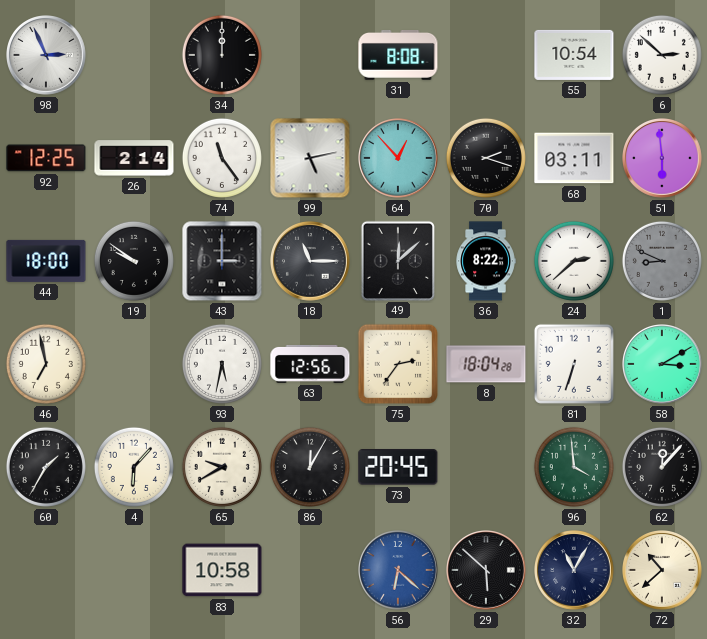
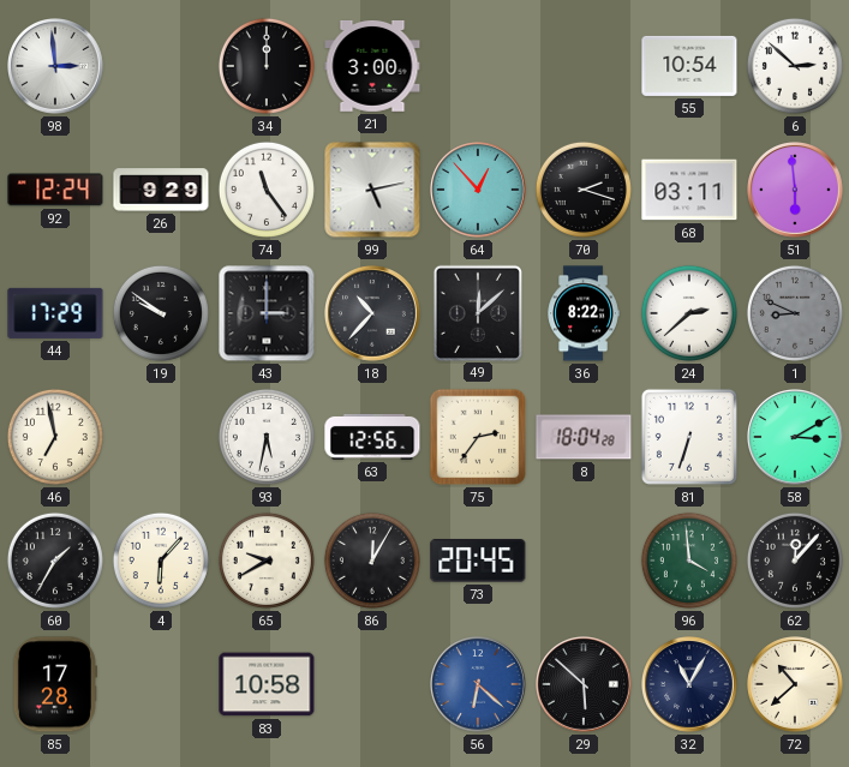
98: 2:56 -> 2:59 (56, 67)
21: none -> 3:00 (372, 66)
31: 8:08 -> none (398, 55)
92: 12:25 -> 12:24 (55, 190)
26: 2:14 -> 9:29 (161, 190)
44: 18:00 -> 17:29 (55, 313)
18: 11:15 -> 10:37 (373, 314)
85: none -> 17:28 (54, 684)
